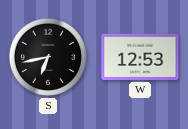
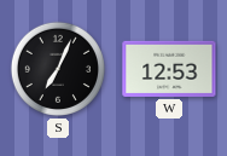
S: 6:43 -> 7:04 (58, 69)
